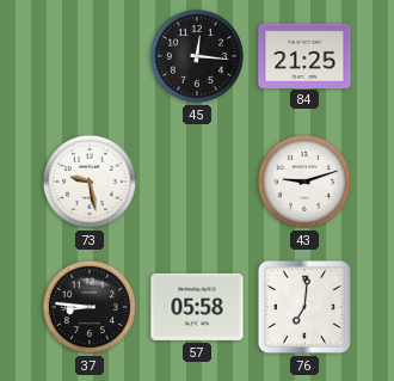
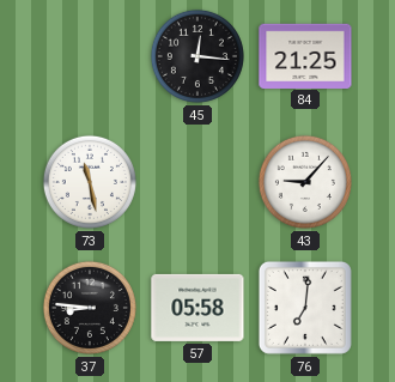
73: 9:28 -> 11:28 (90, 182)
43: 9:12 -> 9:07 (305, 182)
